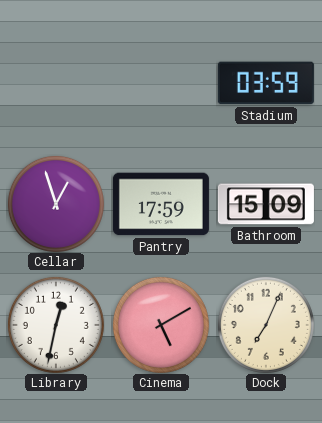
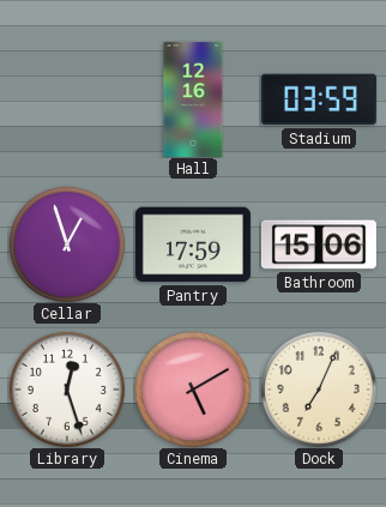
Hall: none -> 12:16 (193, 99)
Bathroom: 15:09 -> 15:06 (319, 245)
Library: 12:32 -> 12:27 (67, 390)
